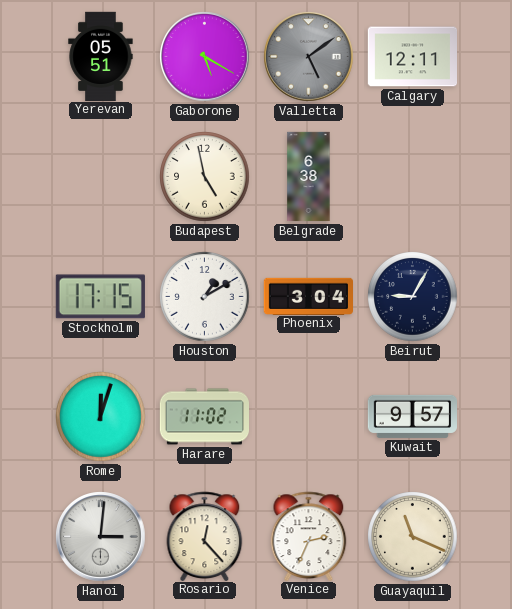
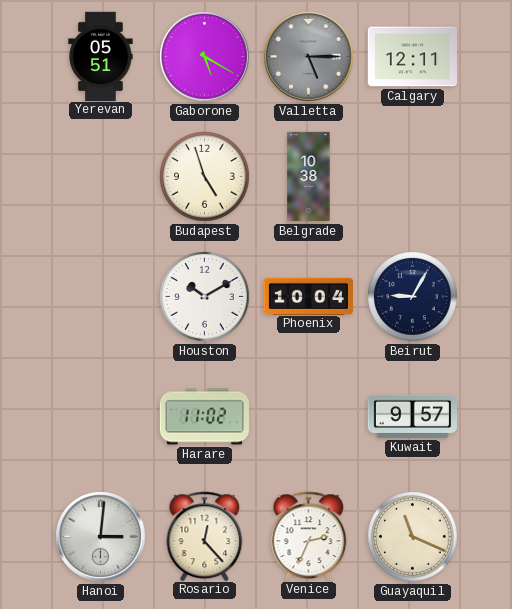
Valletta: 5:09 -> 5:15 (309, 57)
Budapest: 4:58 -> 4:57 (205, 177)
Belgrade: 6:38 -> 10:38 (309, 177)
Stockholm: 17:15 -> none (100, 297)
Houston: 1:10 -> 10:10 (205, 297)
Phoenix: 3:04 -> 10:04 (308, 296)
Rome: 12:03 -> none (101, 417)
